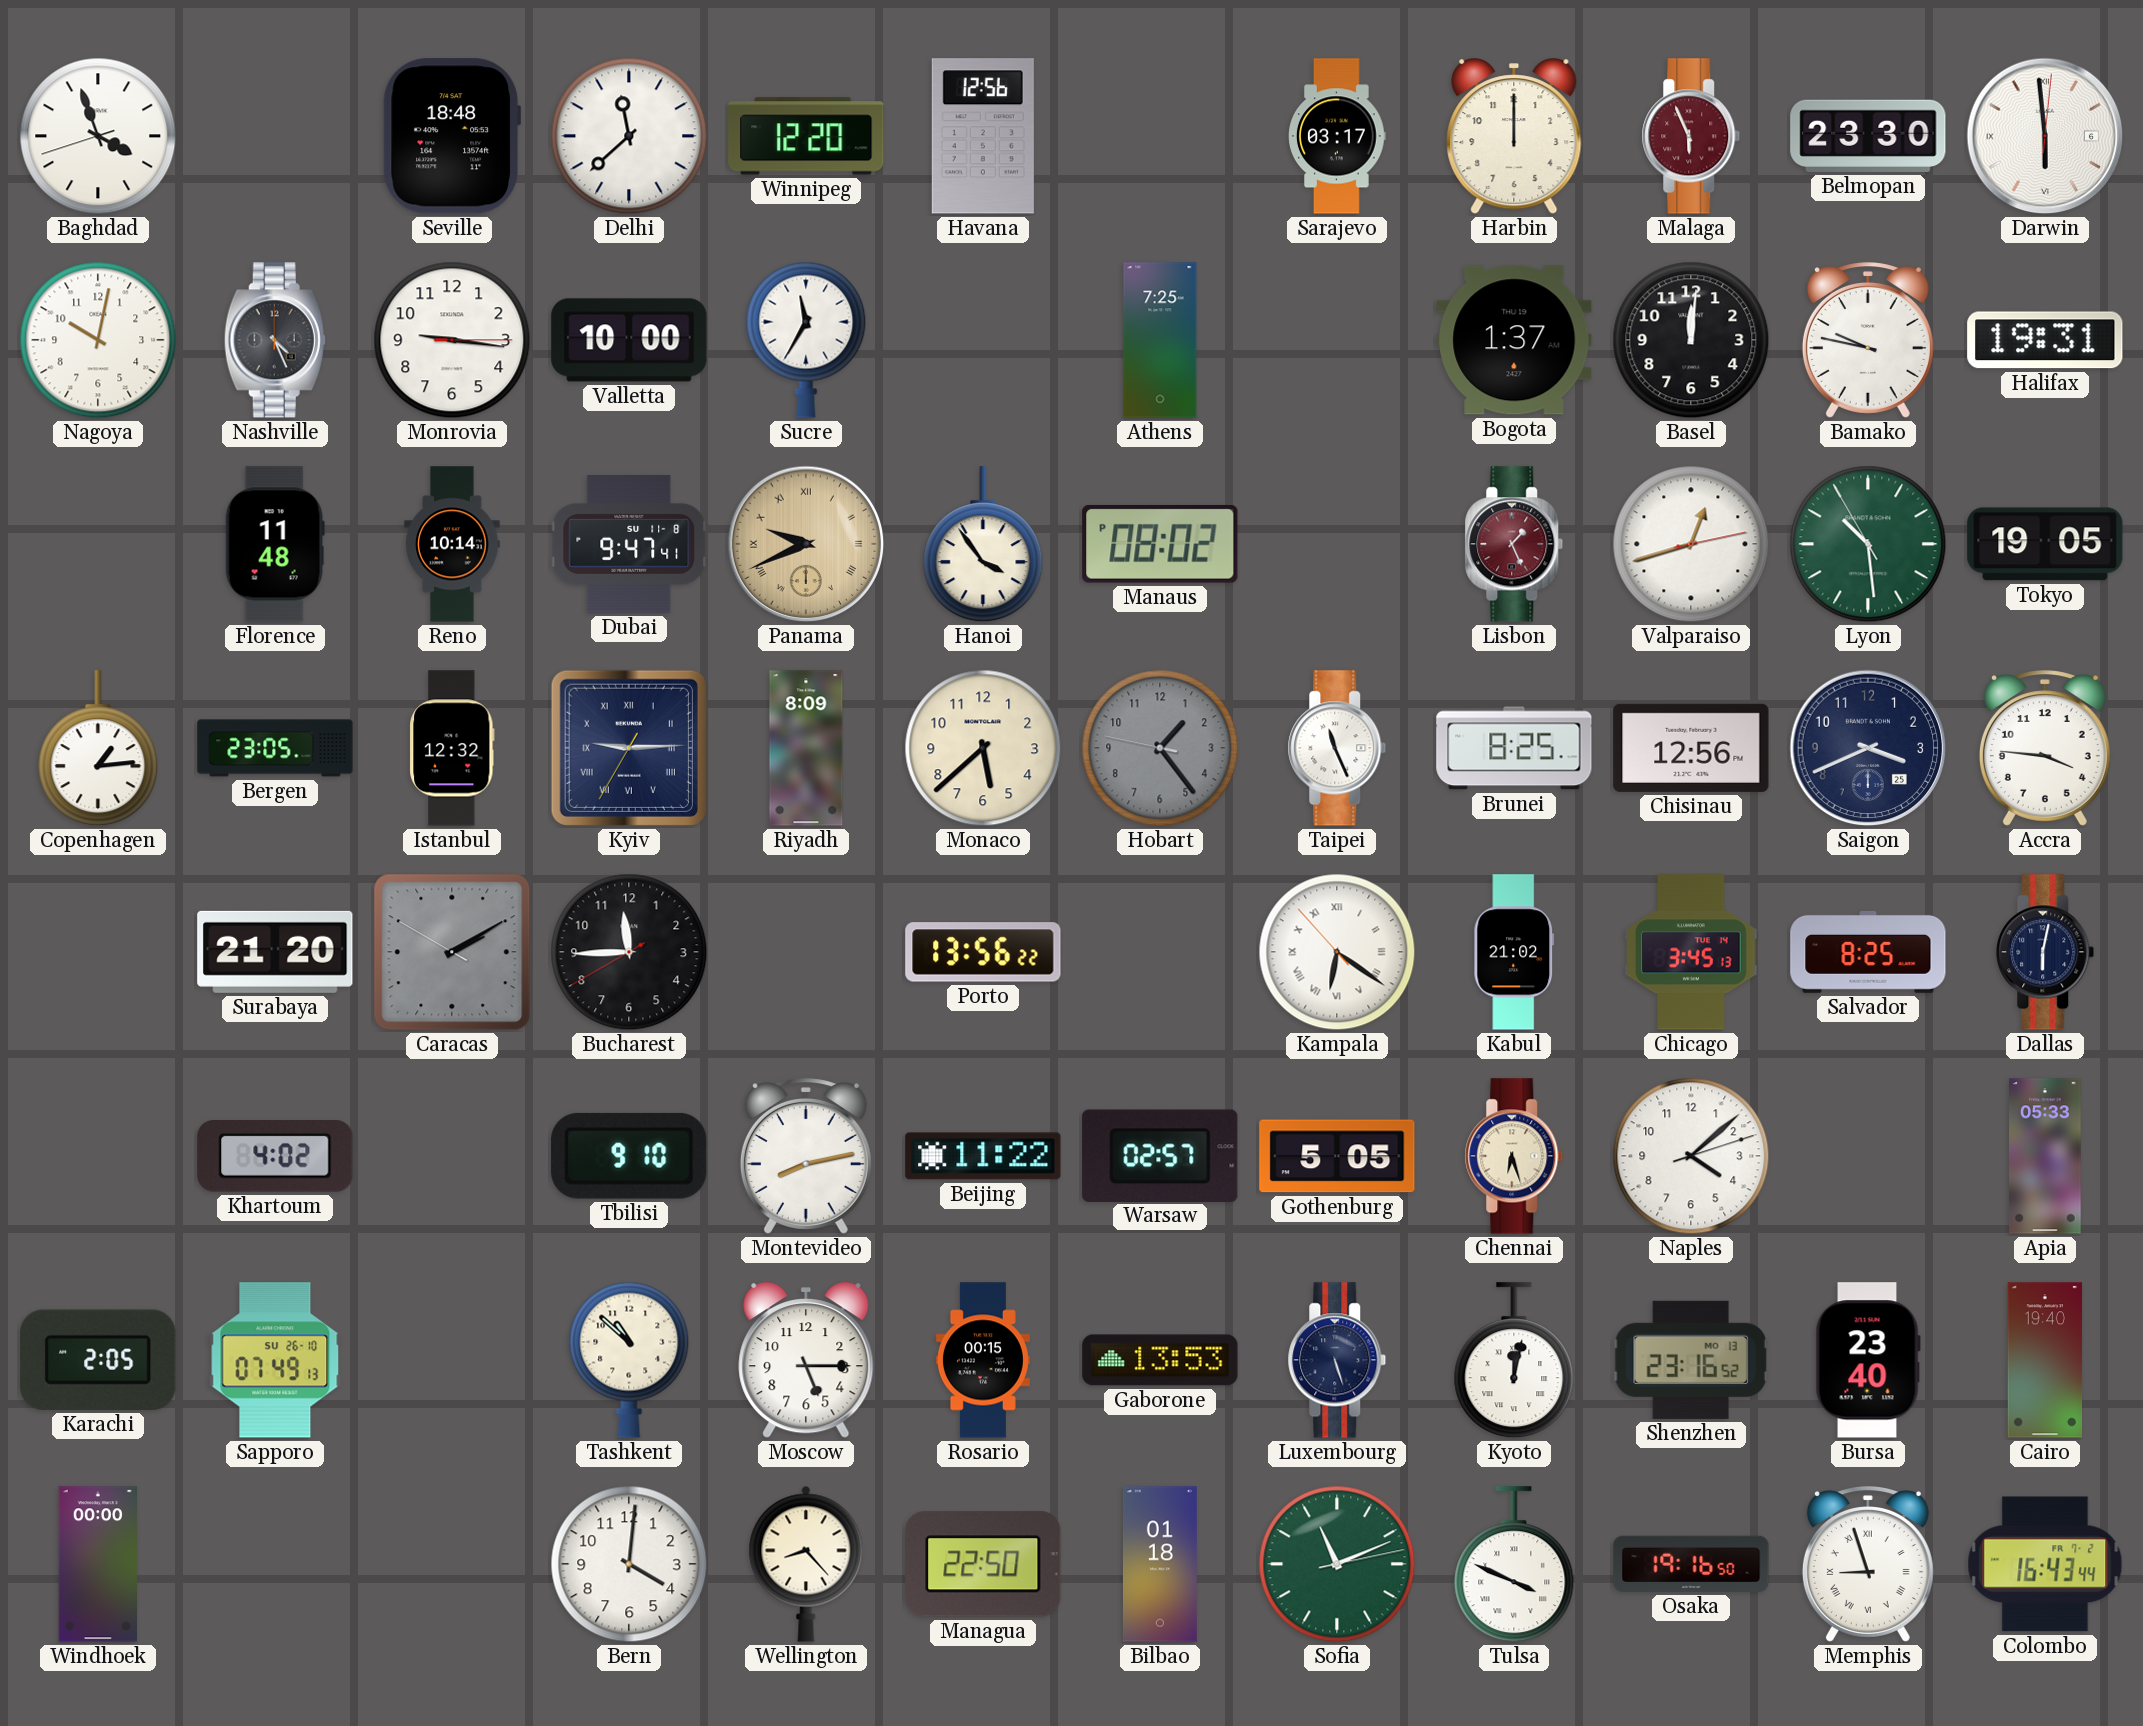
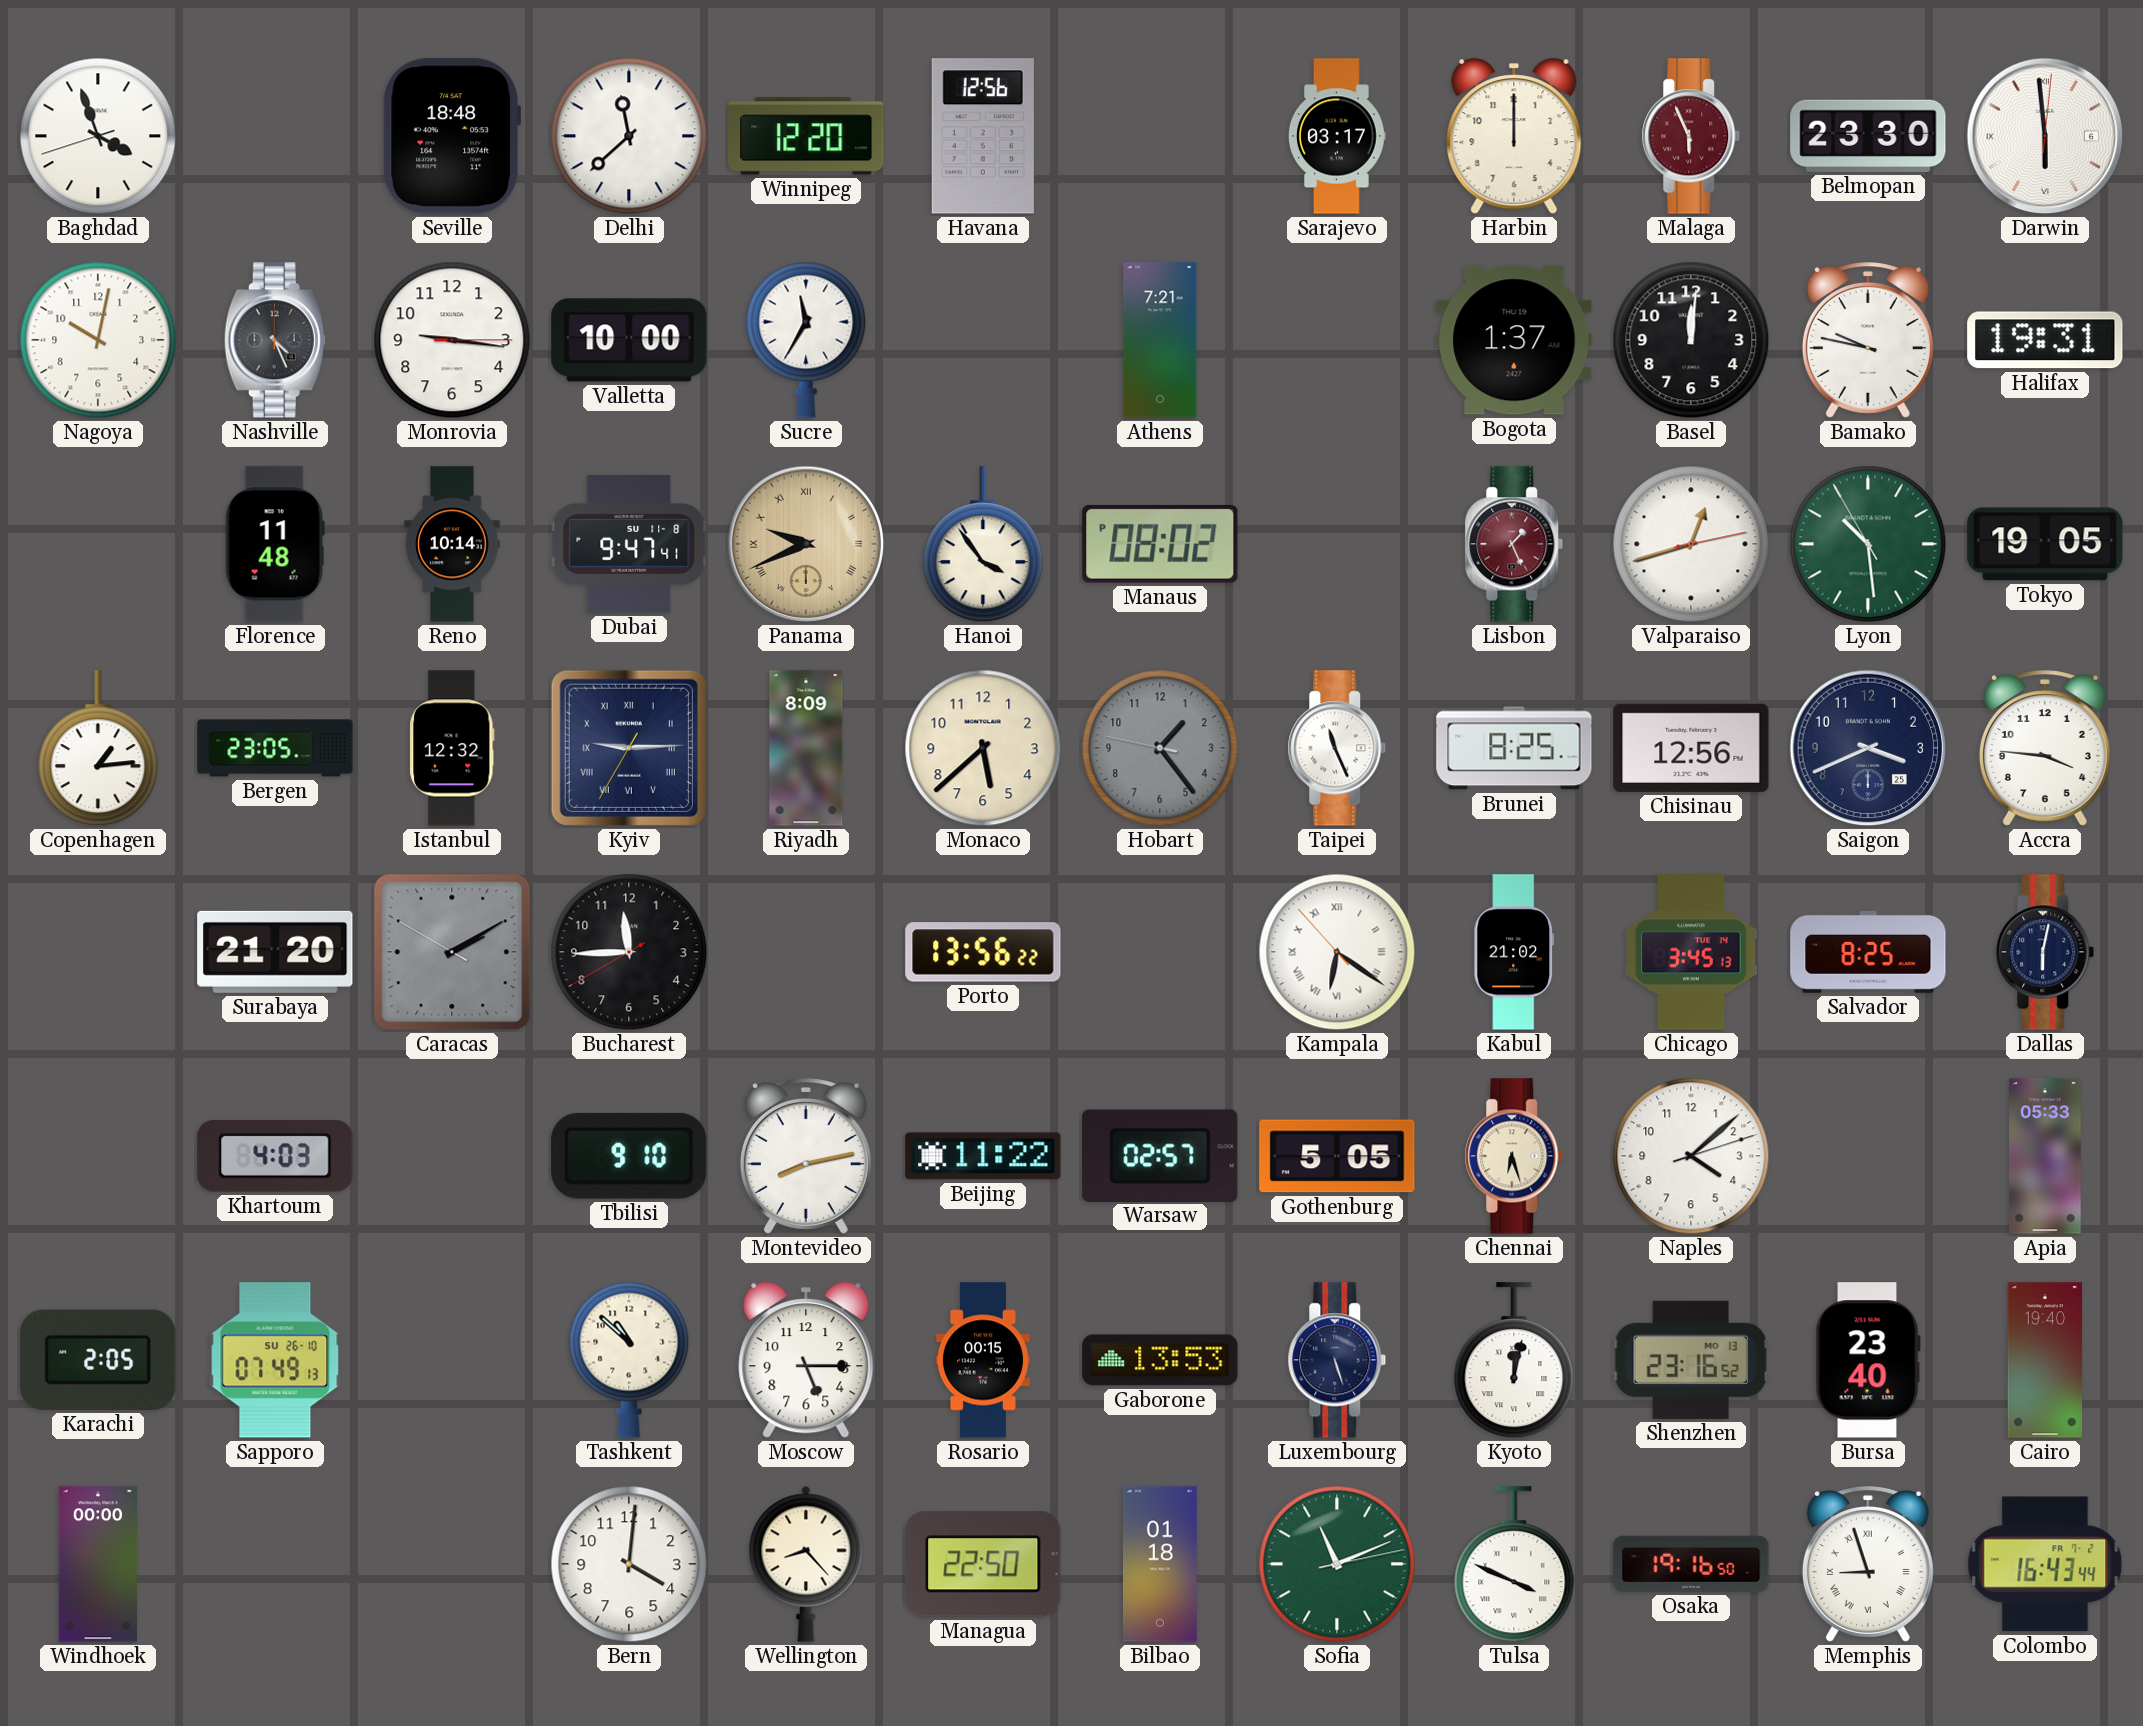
Athens: 7:25 -> 7:21 (1160, 340)
Khartoum: 4:02 -> 4:03 (275, 1157)
